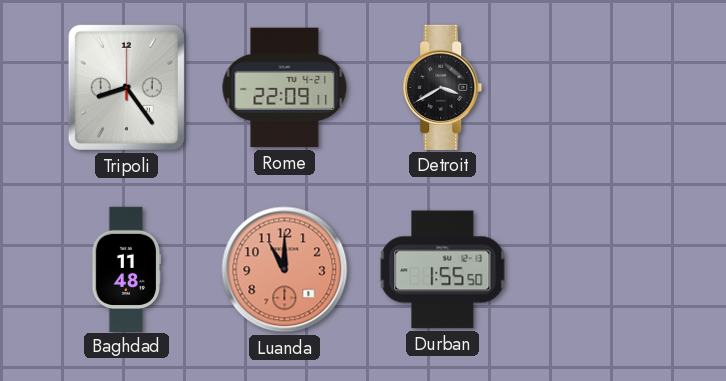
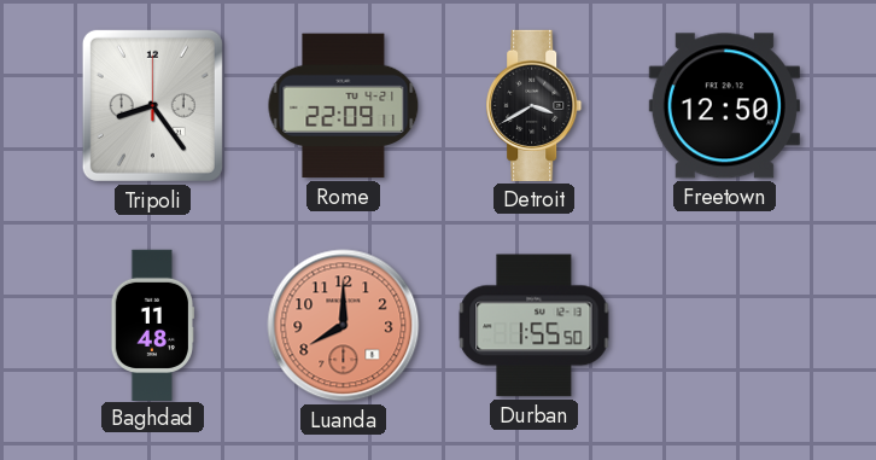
Freetown: none -> 12:50 (724, 106)
Luanda: 11:00 -> 8:00 (344, 326)
